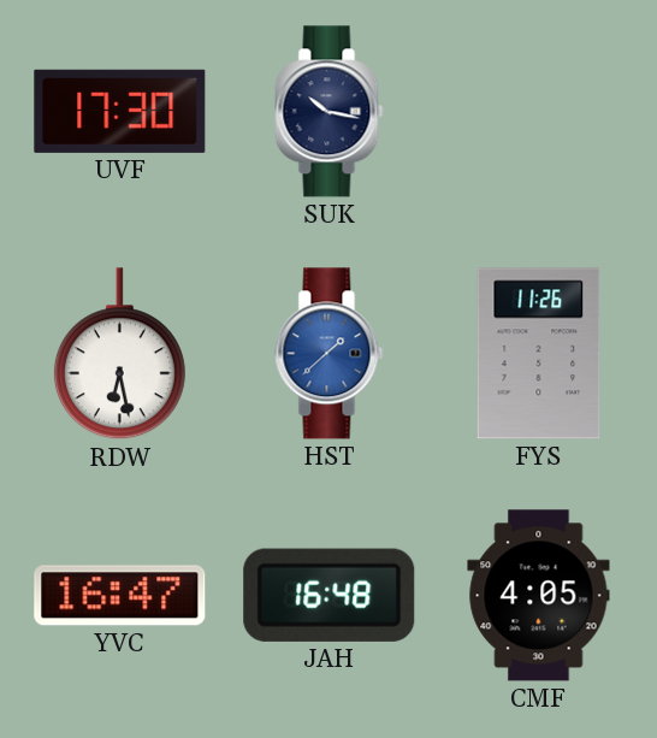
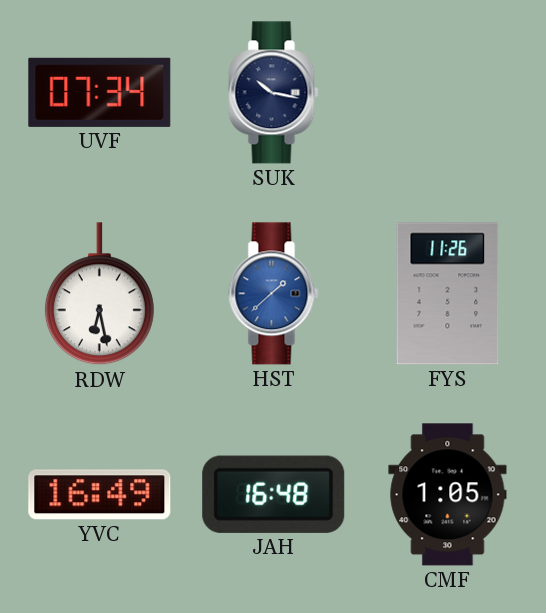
UVF: 17:30 -> 07:34 (100, 92)
YVC: 16:47 -> 16:49 (100, 495)
CMF: 4:05 -> 1:05 (448, 495)
